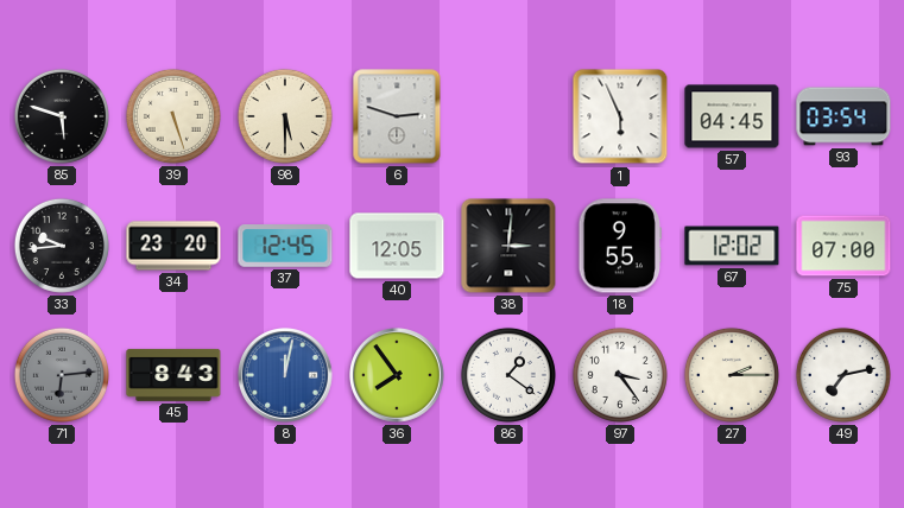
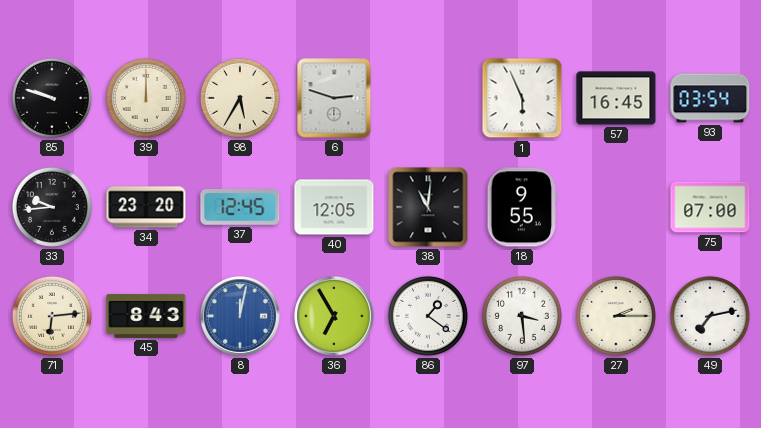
85: 5:48 -> 9:48 (52, 98)
39: 5:27 -> 12:00 (146, 98)
98: 5:30 -> 5:35 (240, 98)
57: 04:45 -> 16:45 (616, 98)
38: 3:01 -> 11:01 (428, 207)
67: 12:02 -> none (732, 246)
71 dial: grey -> cream (52, 316)
36: 7:54 -> 6:55 (335, 317)
97: 3:24 -> 3:29 (522, 316)
